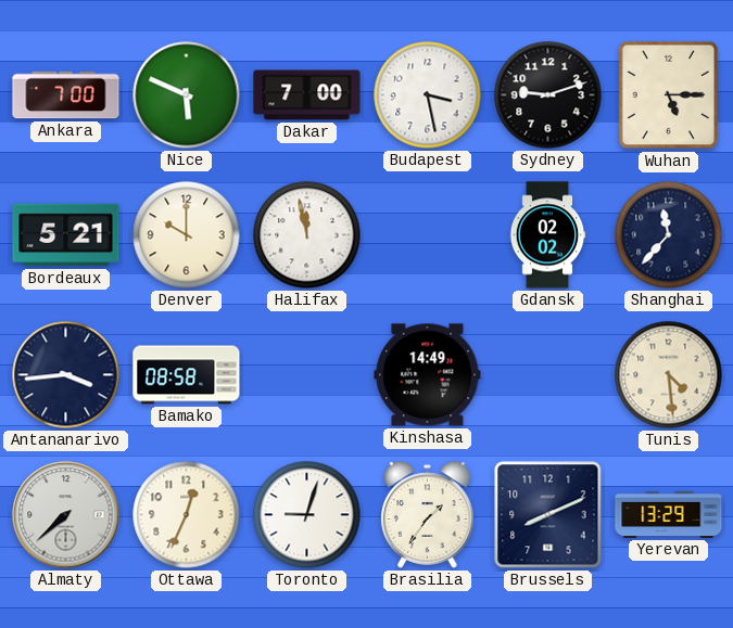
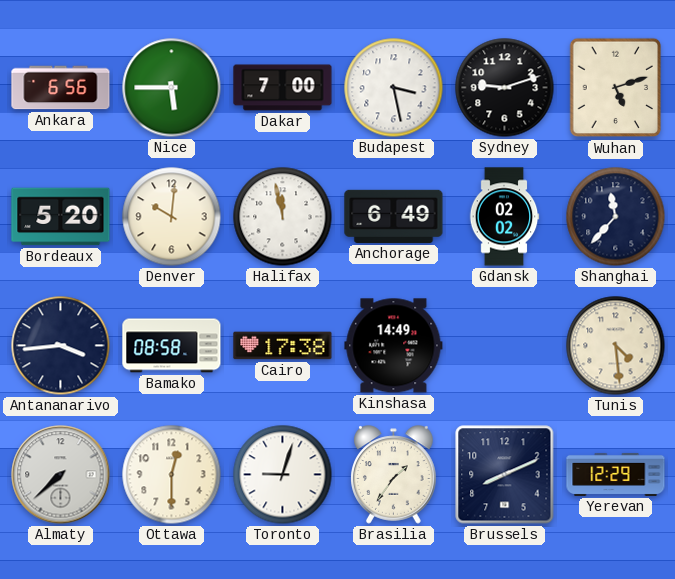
Ankara: 7:00 -> 6:56 (61, 88)
Nice: 5:49 -> 5:45 (172, 88)
Wuhan: 5:15 -> 5:12 (616, 88)
Bordeaux: 5:21 -> 5:20 (61, 217)
Denver: 10:00 -> 10:01 (172, 217)
Anchorage: none -> 6:49 (394, 216)
Cairo: none -> 17:38 (283, 346)
Ottawa: 12:34 -> 12:30 (172, 475)
Yerevan: 13:29 -> 12:29 (616, 474)
